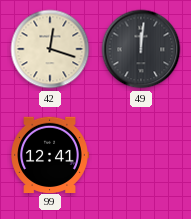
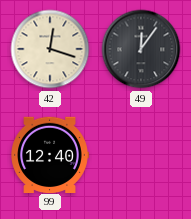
49: 12:01 -> 12:06 (141, 49)
99: 12:41 -> 12:40 (50, 154)
